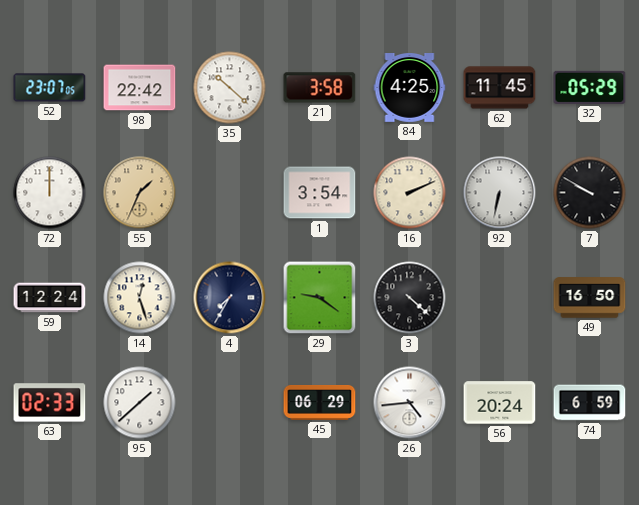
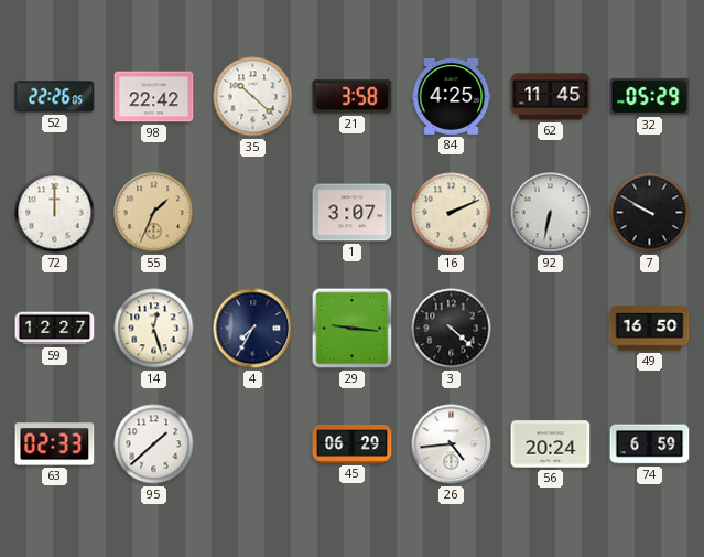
52: 23:07 -> 22:26 (55, 97)
1: 3:54 -> 3:07 (353, 213)
59: 12:24 -> 12:27 (55, 329)
29: 9:21 -> 9:16 (353, 329)
